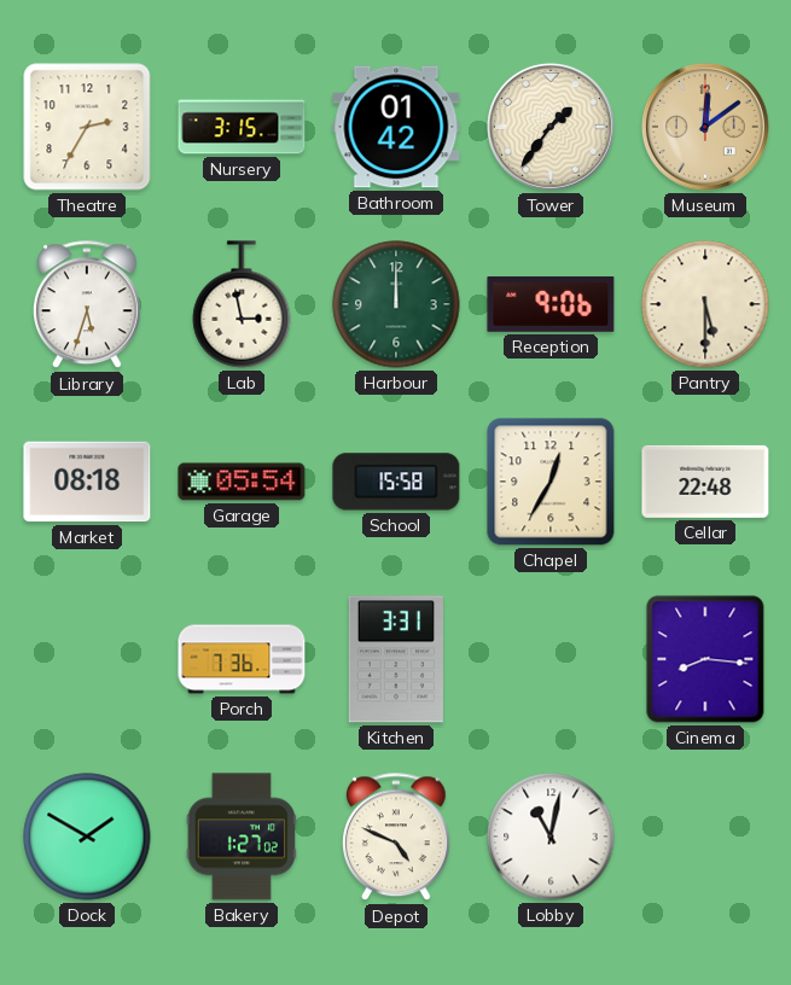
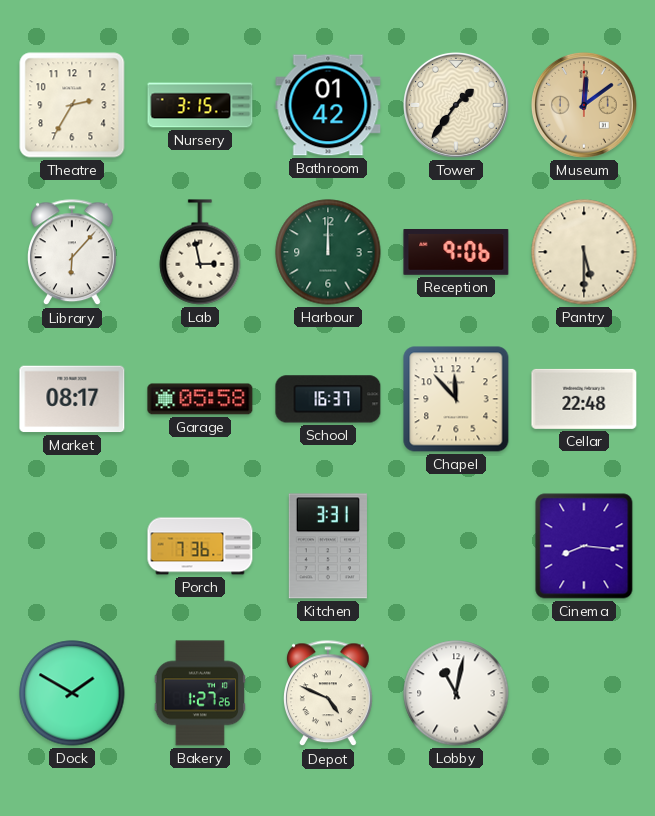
Library: 5:33 -> 6:07 (73, 253)
Market: 08:18 -> 08:17 (72, 399)
Garage: 05:54 -> 05:58 (200, 399)
School: 15:58 -> 16:37 (328, 399)
Chapel: 12:35 -> 11:53 (456, 399)
Bakery: 1:27:02 -> 1:27:26 (199, 693)
